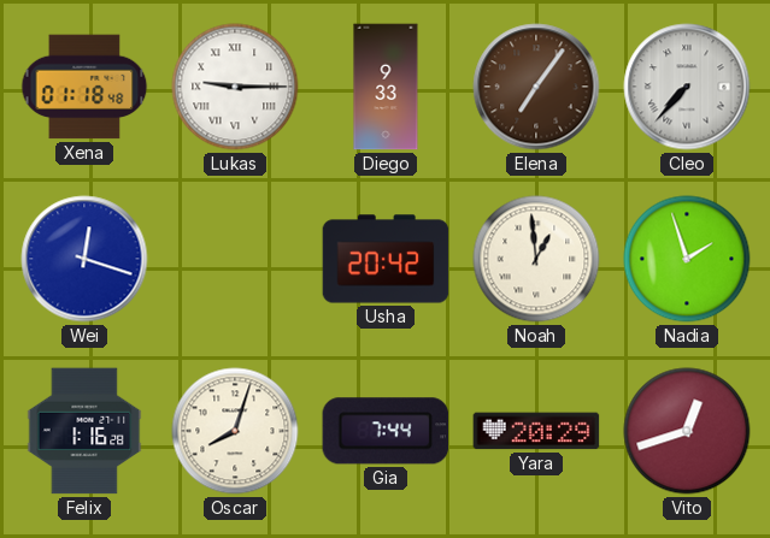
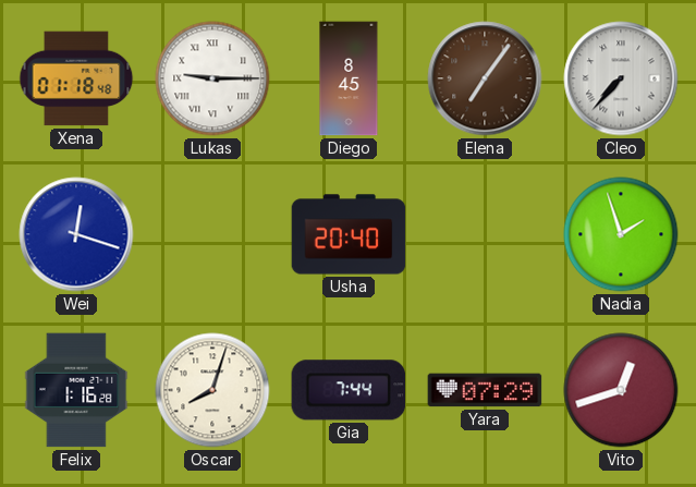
Diego: 9:33 -> 8:45 (349, 78)
Usha: 20:42 -> 20:40 (349, 234)
Noah: 12:59 -> none (536, 259)
Yara: 20:29 -> 07:29 (485, 390)
